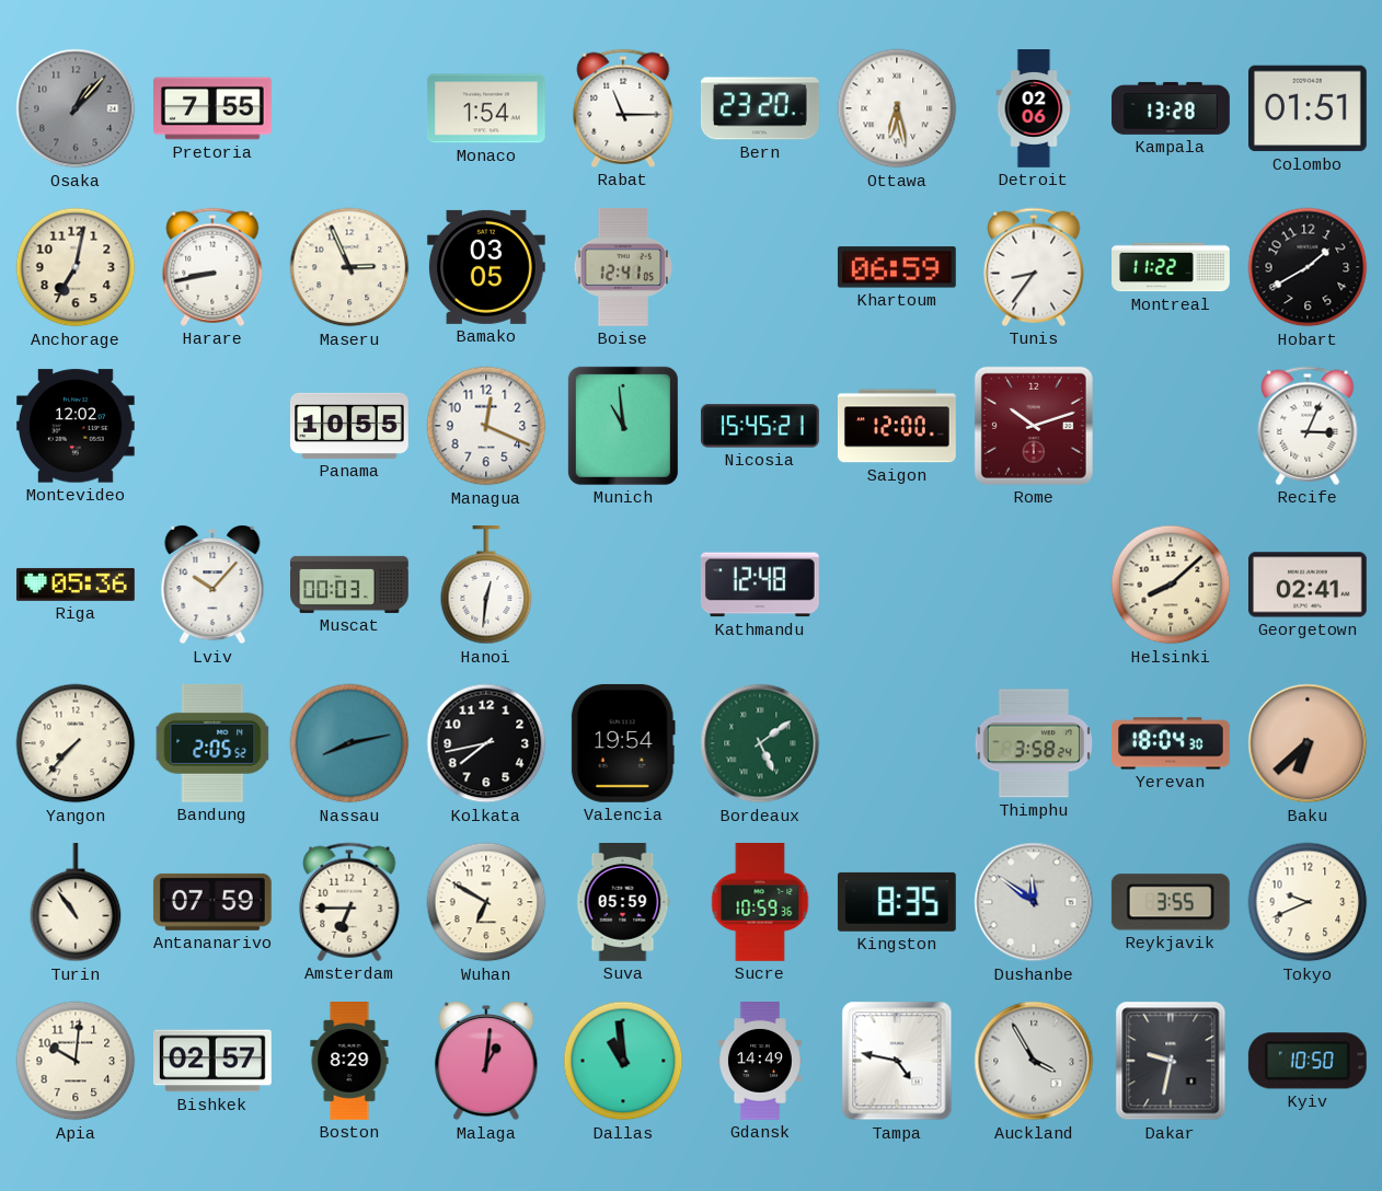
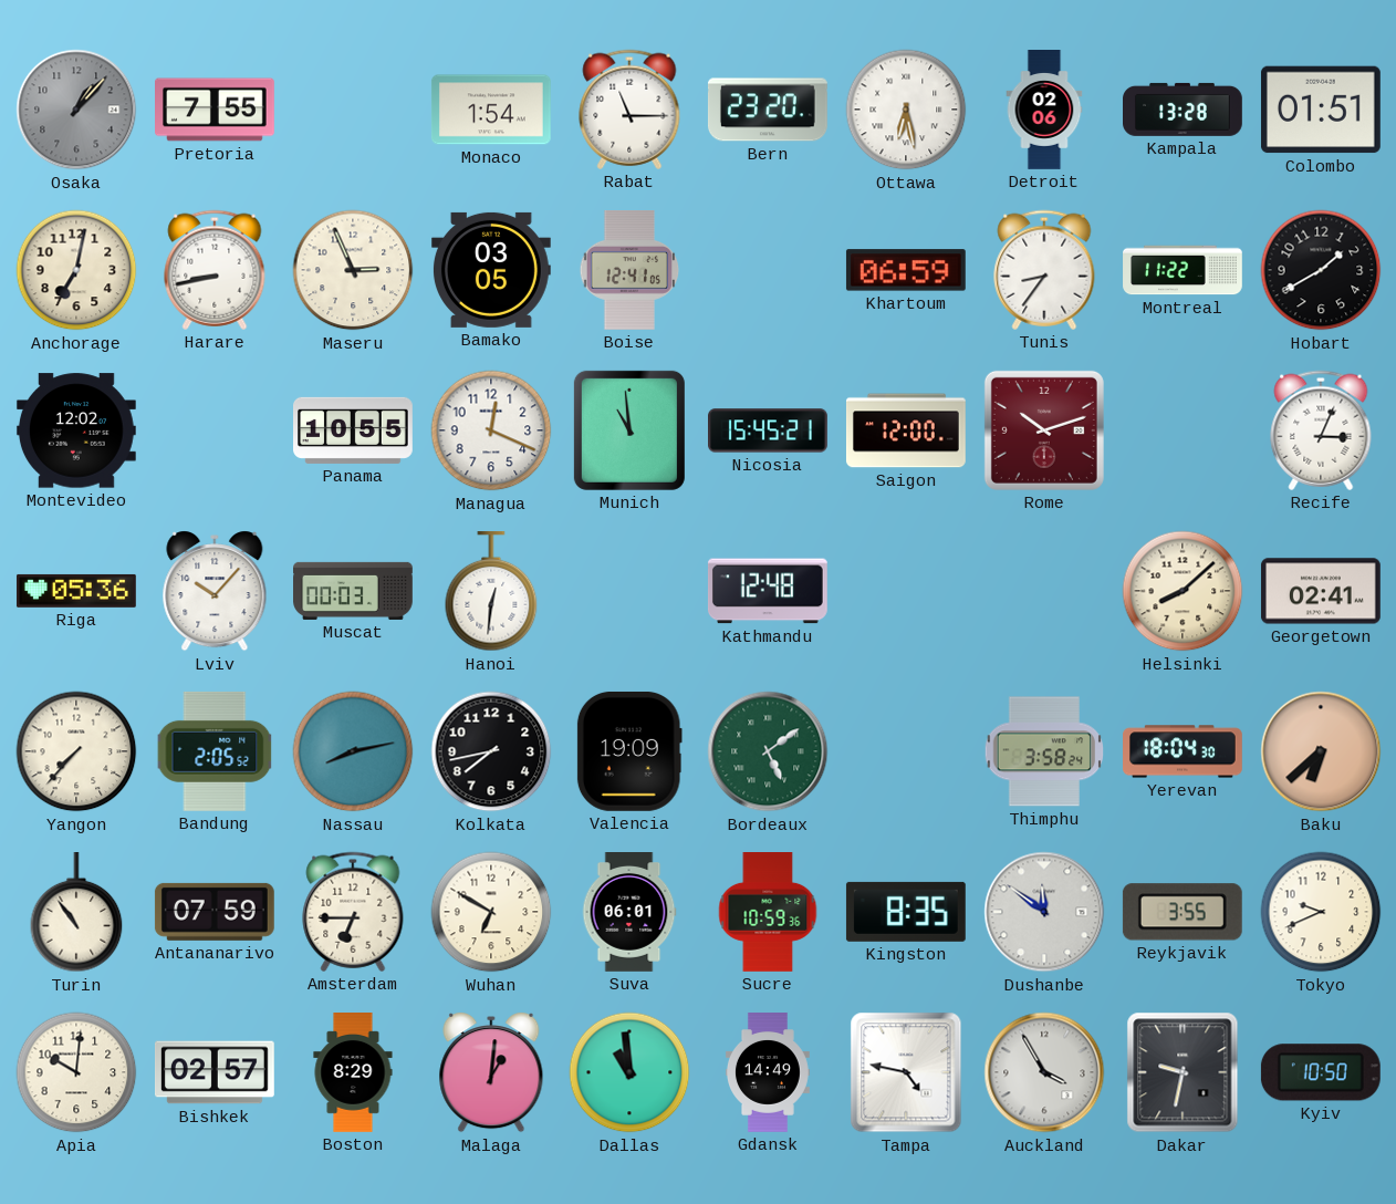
Valencia: 19:54 -> 19:09 (629, 751)
Suva: 05:59 -> 06:01 (629, 913)
